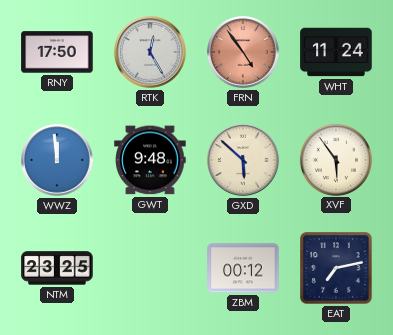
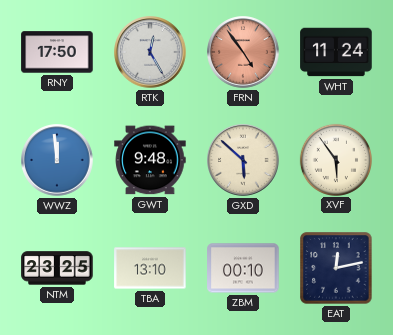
TBA: none -> 13:10 (150, 268)
ZBM: 00:12 -> 00:10 (243, 268)
EAT: 7:13 -> 12:13 (336, 268)
